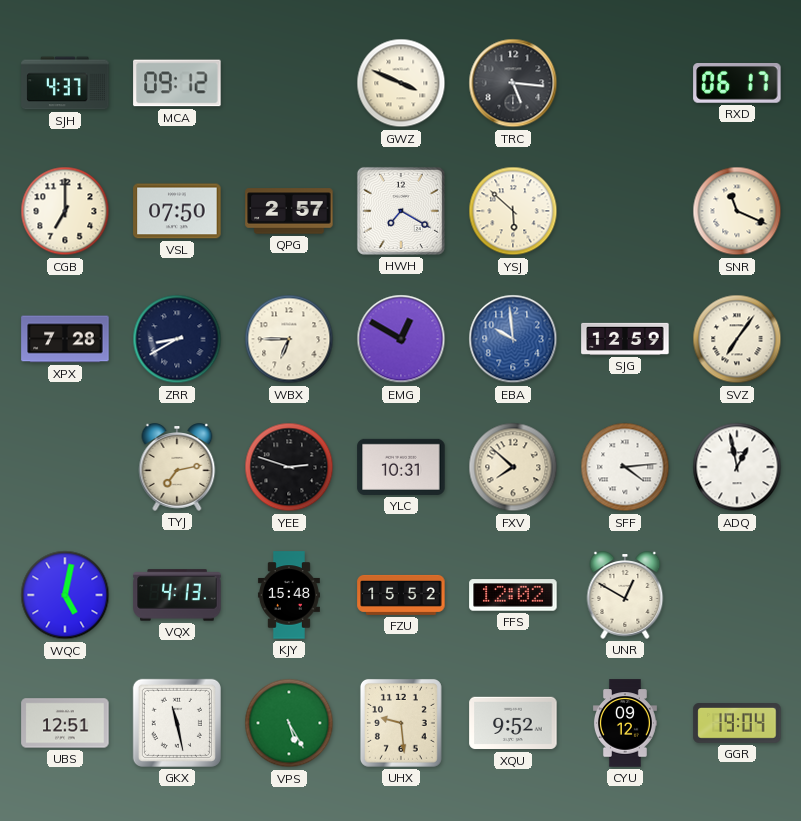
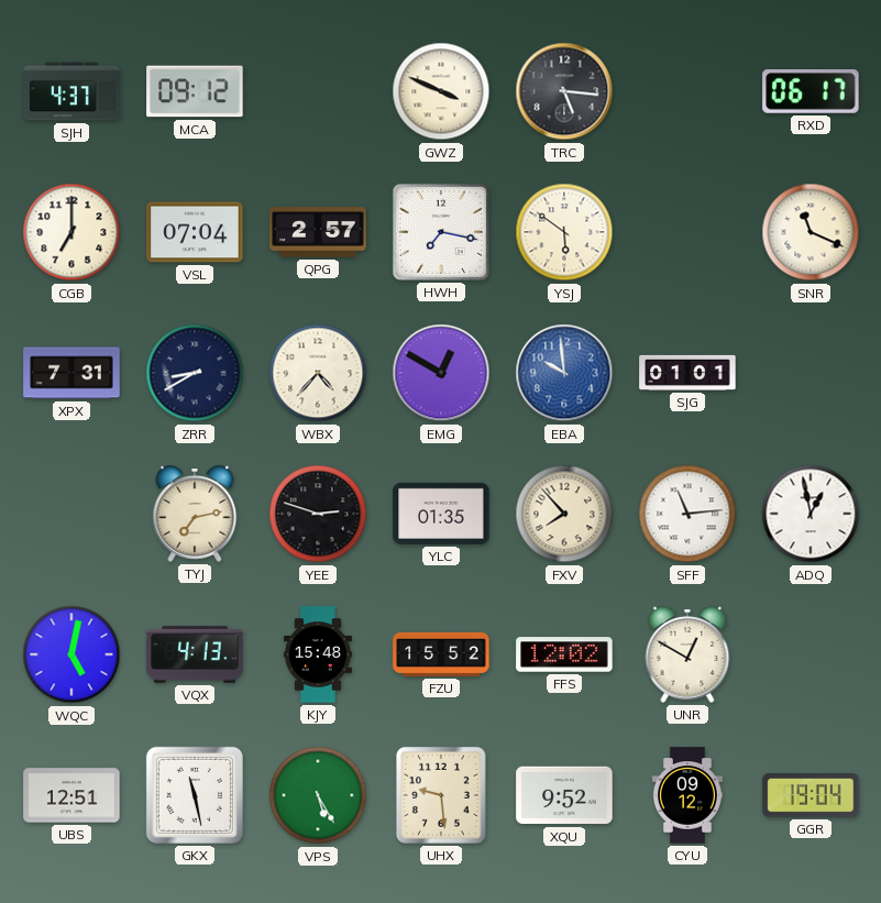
VSL: 07:50 -> 07:04 (195, 232)
HWH: 7:20 -> 7:17 (441, 232)
YSJ: 5:52 -> 5:51 (564, 232)
XPX: 7:28 -> 7:31 (71, 373)
WBX: 6:45 -> 4:37 (318, 373)
SJG: 12:59 -> 01:01 (687, 373)
SVZ: 7:06 -> none (737, 339)
YLC: 10:31 -> 01:35 (441, 514)
FXV: 7:52 -> 7:53 (564, 514)
SFF: 4:14 -> 11:14 (687, 514)
